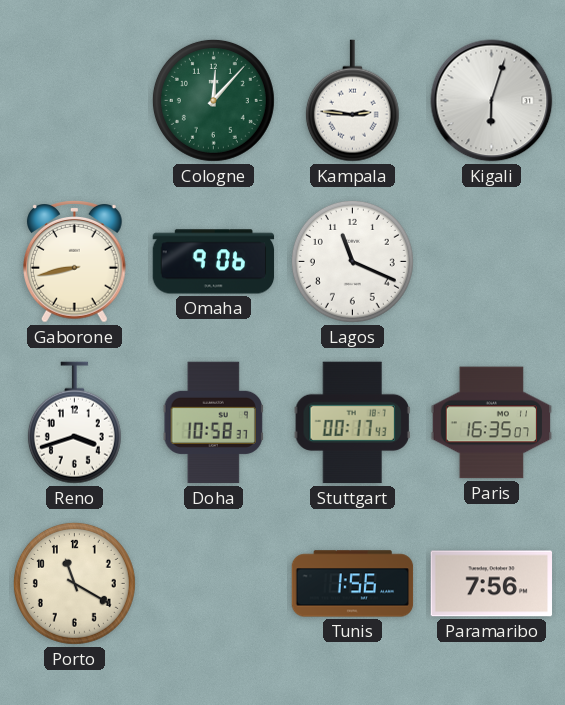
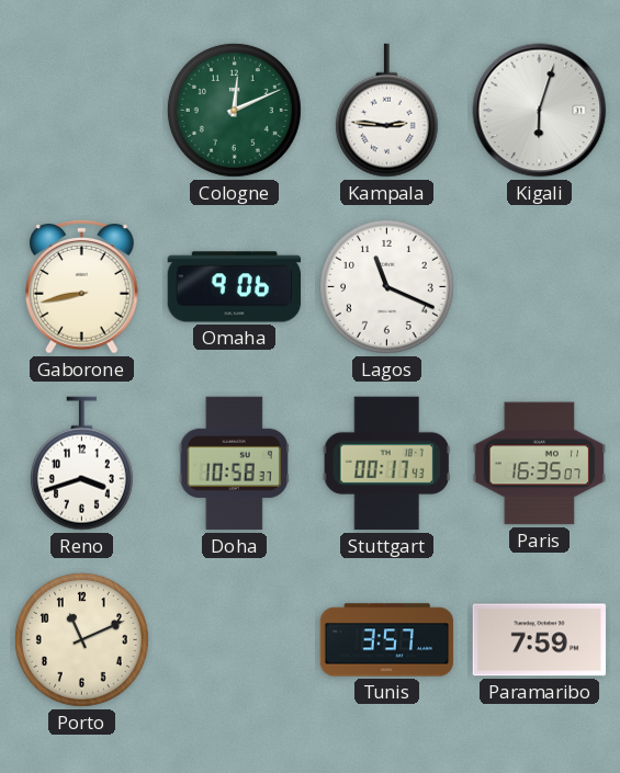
Cologne: 12:07 -> 12:11 (234, 110)
Porto: 11:20 -> 11:11 (81, 639)
Tunis: 1:56 -> 3:57 (387, 640)
Paramaribo: 7:56 -> 7:59 (540, 640)
